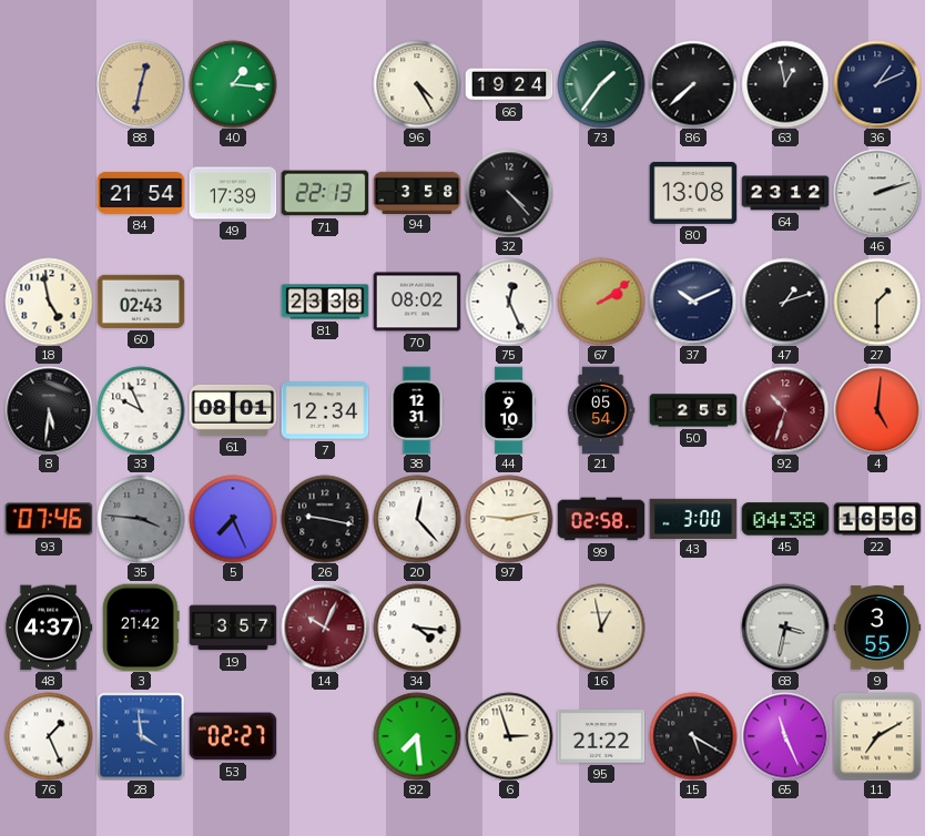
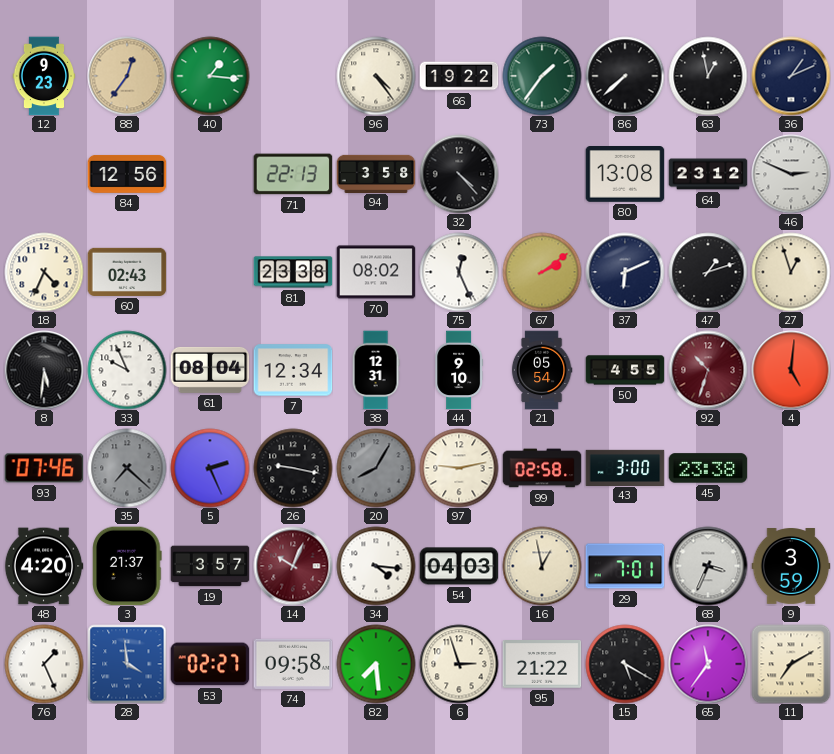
12: none -> 9:23 (44, 76)
88: 12:32 -> 12:36 (127, 76)
96: 4:25 -> 4:24 (376, 76)
66: 19:24 -> 19:22 (459, 76)
84: 21:54 -> 12:56 (127, 174)
49: 17:39 -> none (233, 193)
46: 2:12 -> 2:49 (791, 174)
18: 4:58 -> 4:34 (44, 272)
37: 10:11 -> 6:11 (625, 272)
27: 1:30 -> 12:57 (791, 272)
61: 08:01 -> 08:04 (210, 370)
50: 2:55 -> 4:55 (625, 370)
35: 3:46 -> 7:22 (127, 468)
5: 7:26 -> 2:26 (210, 468)
20: 12:23 -> 8:05 (376, 468)
20 dial: white -> grey (376, 468)
45: 04:38 -> 23:38 (708, 468)
22: 16:56 -> none (877, 519)
48: 4:37 -> 4:20 (44, 566)
3: 21:42 -> 21:37 (127, 566)
54: none -> 04:03 (459, 566)
29: none -> 7:01 (625, 566)
68: 3:32 -> 3:34 (708, 566)
9: 3:55 -> 3:59 (791, 566)
74: none -> 09:58 (293, 664)
65: 11:26 -> 11:36 (708, 664)
